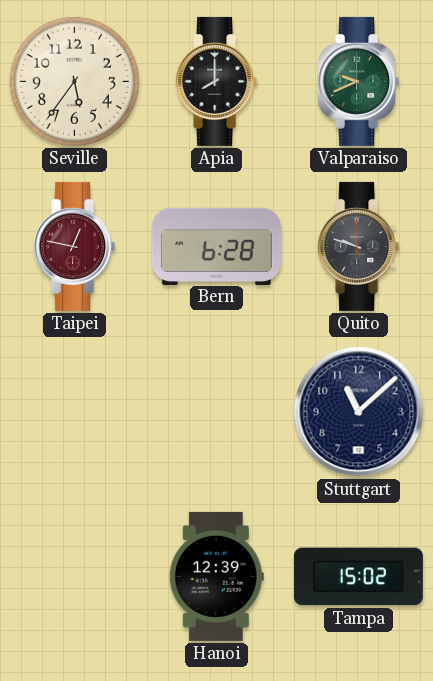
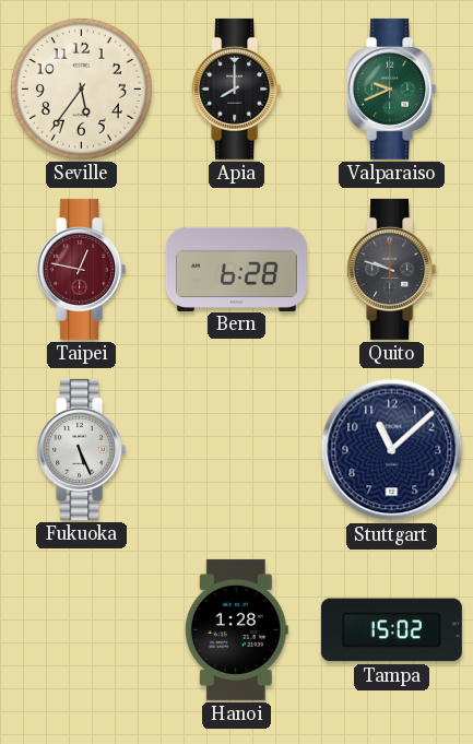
Fukuoka: none -> 5:26 (82, 449)
Hanoi: 12:39 -> 1:28 (236, 629)
